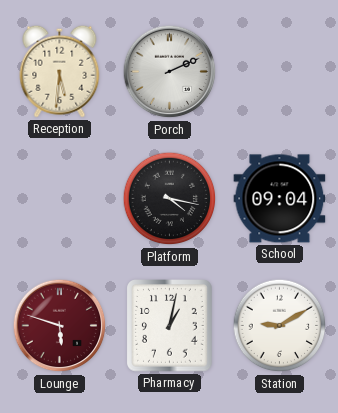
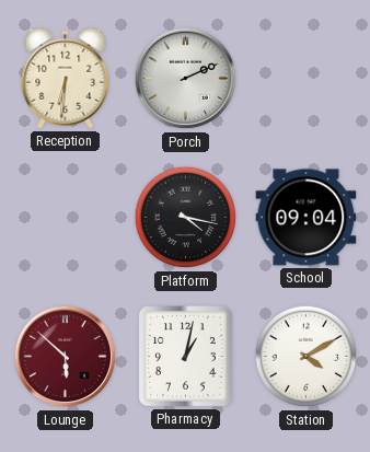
Reception: 5:31 -> 6:31 (66, 78)
Lounge: 5:48 -> 5:52 (66, 357)
Station: 9:10 -> 4:10 (307, 357)
